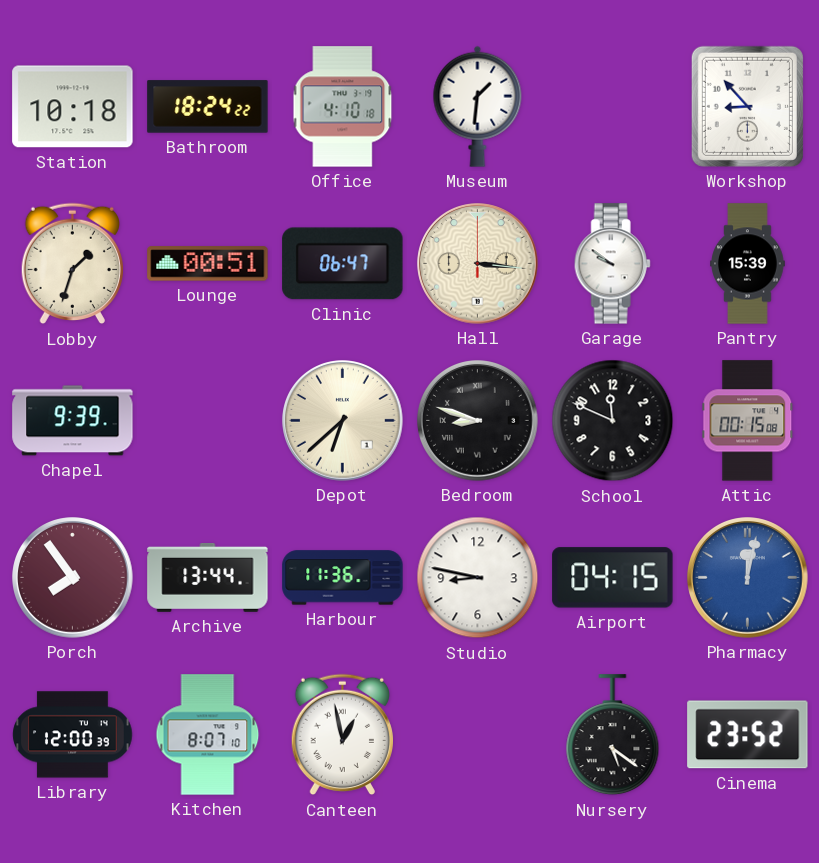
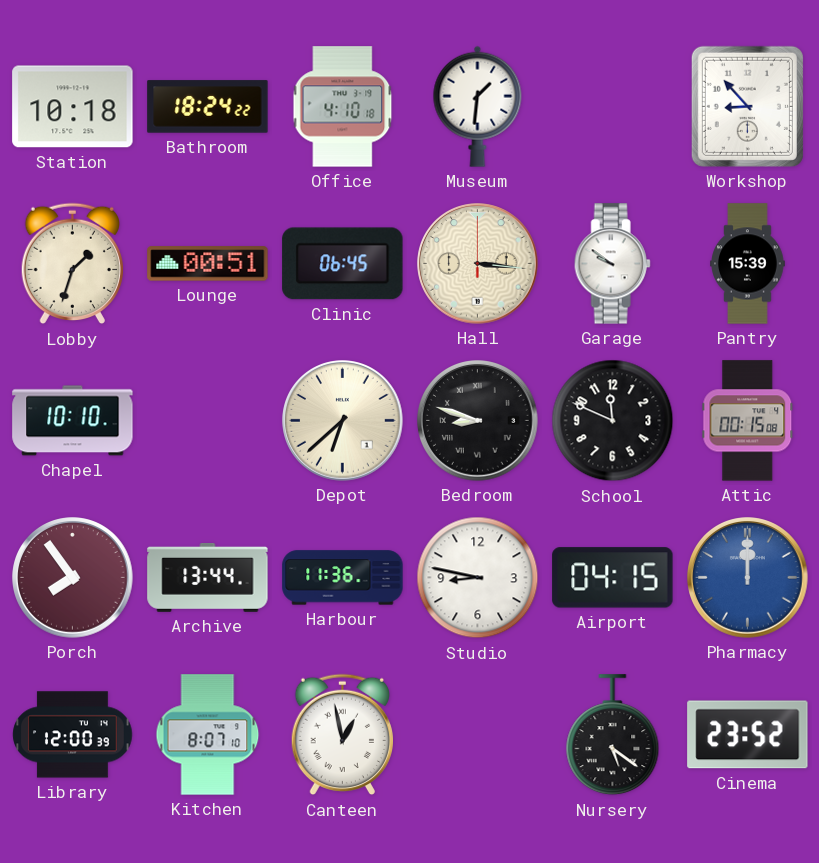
Clinic: 06:47 -> 06:45 (343, 264)
Chapel: 9:39 -> 10:10 (73, 421)
Pharmacy: 12:02 -> 12:00 (748, 578)
